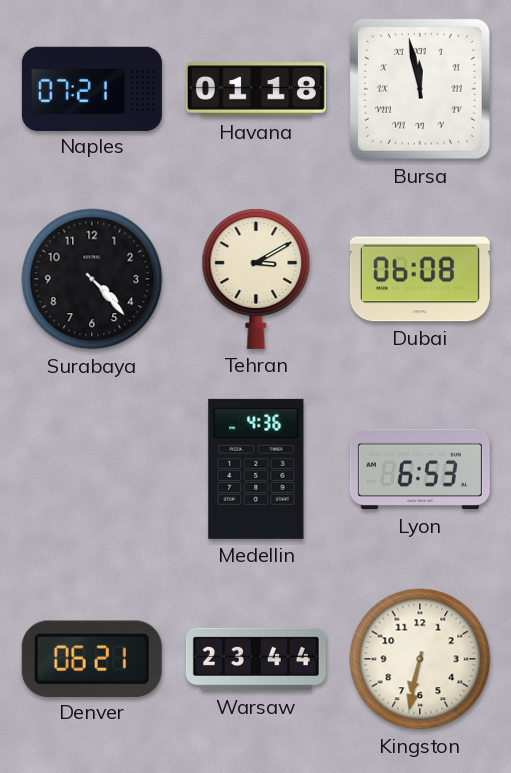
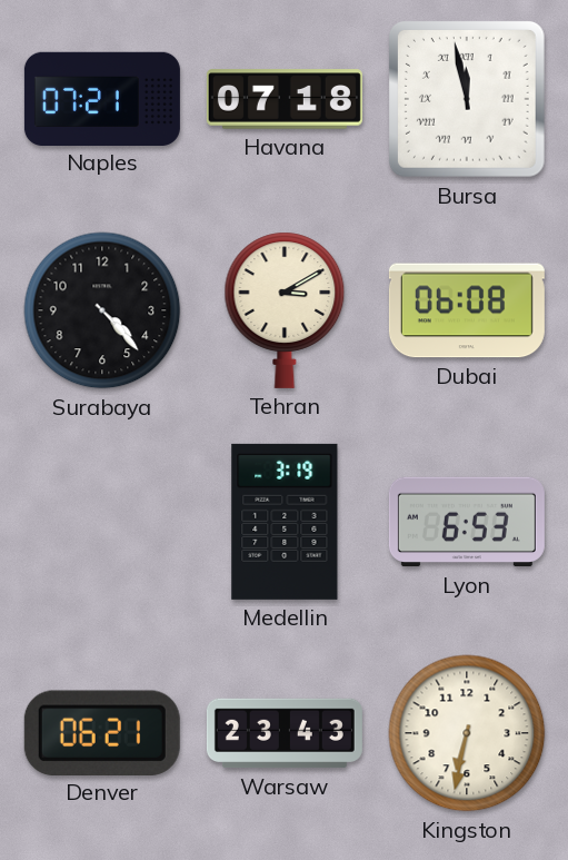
Havana: 01:18 -> 07:18 (285, 99)
Medellin: 4:36 -> 3:19 (285, 522)
Warsaw: 23:44 -> 23:43 (285, 733)
